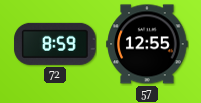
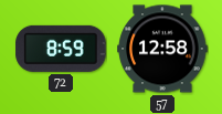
57: 12:55 -> 12:58 (162, 49)
